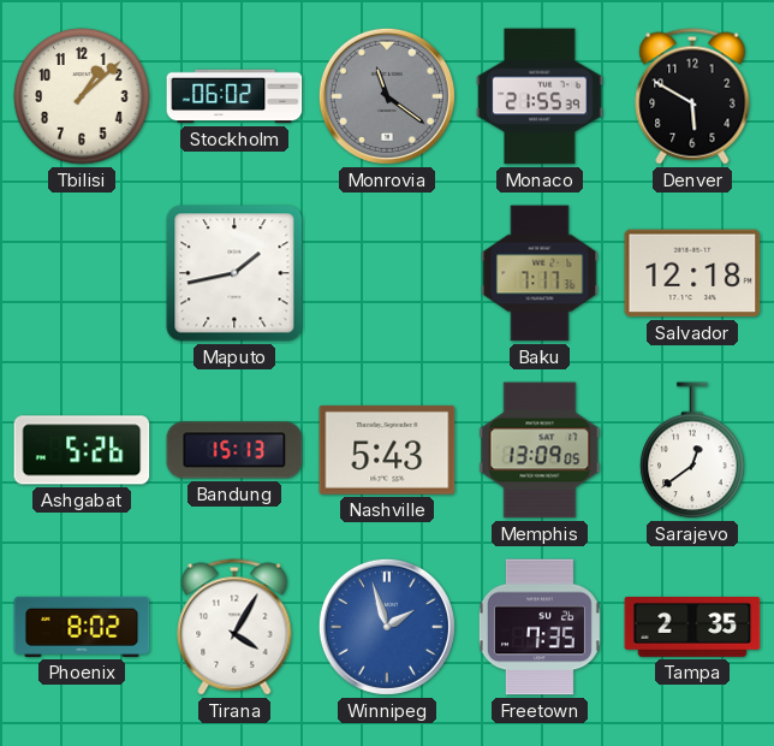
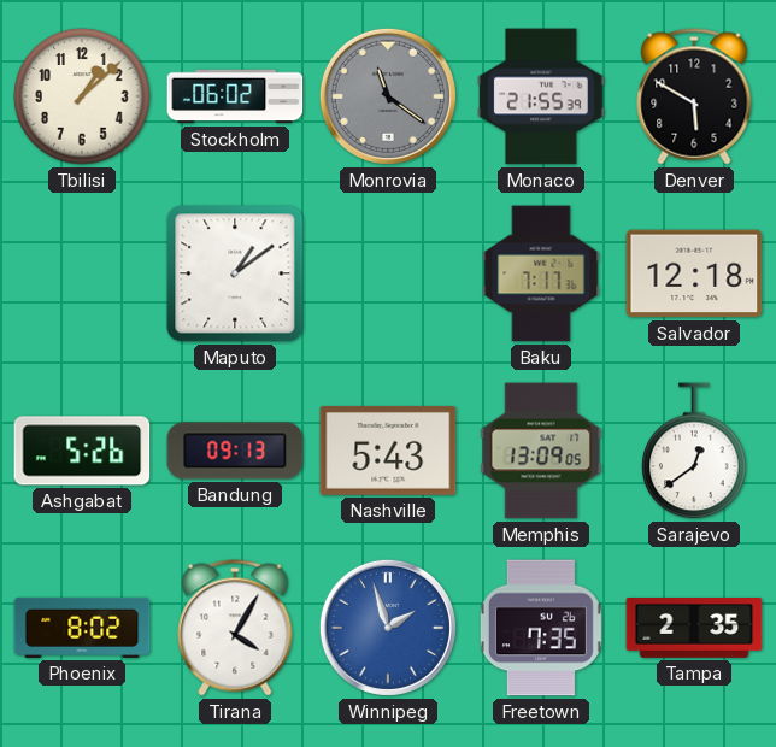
Maputo: 1:43 -> 1:09 (235, 273)
Bandung: 15:13 -> 09:13 (235, 451)
